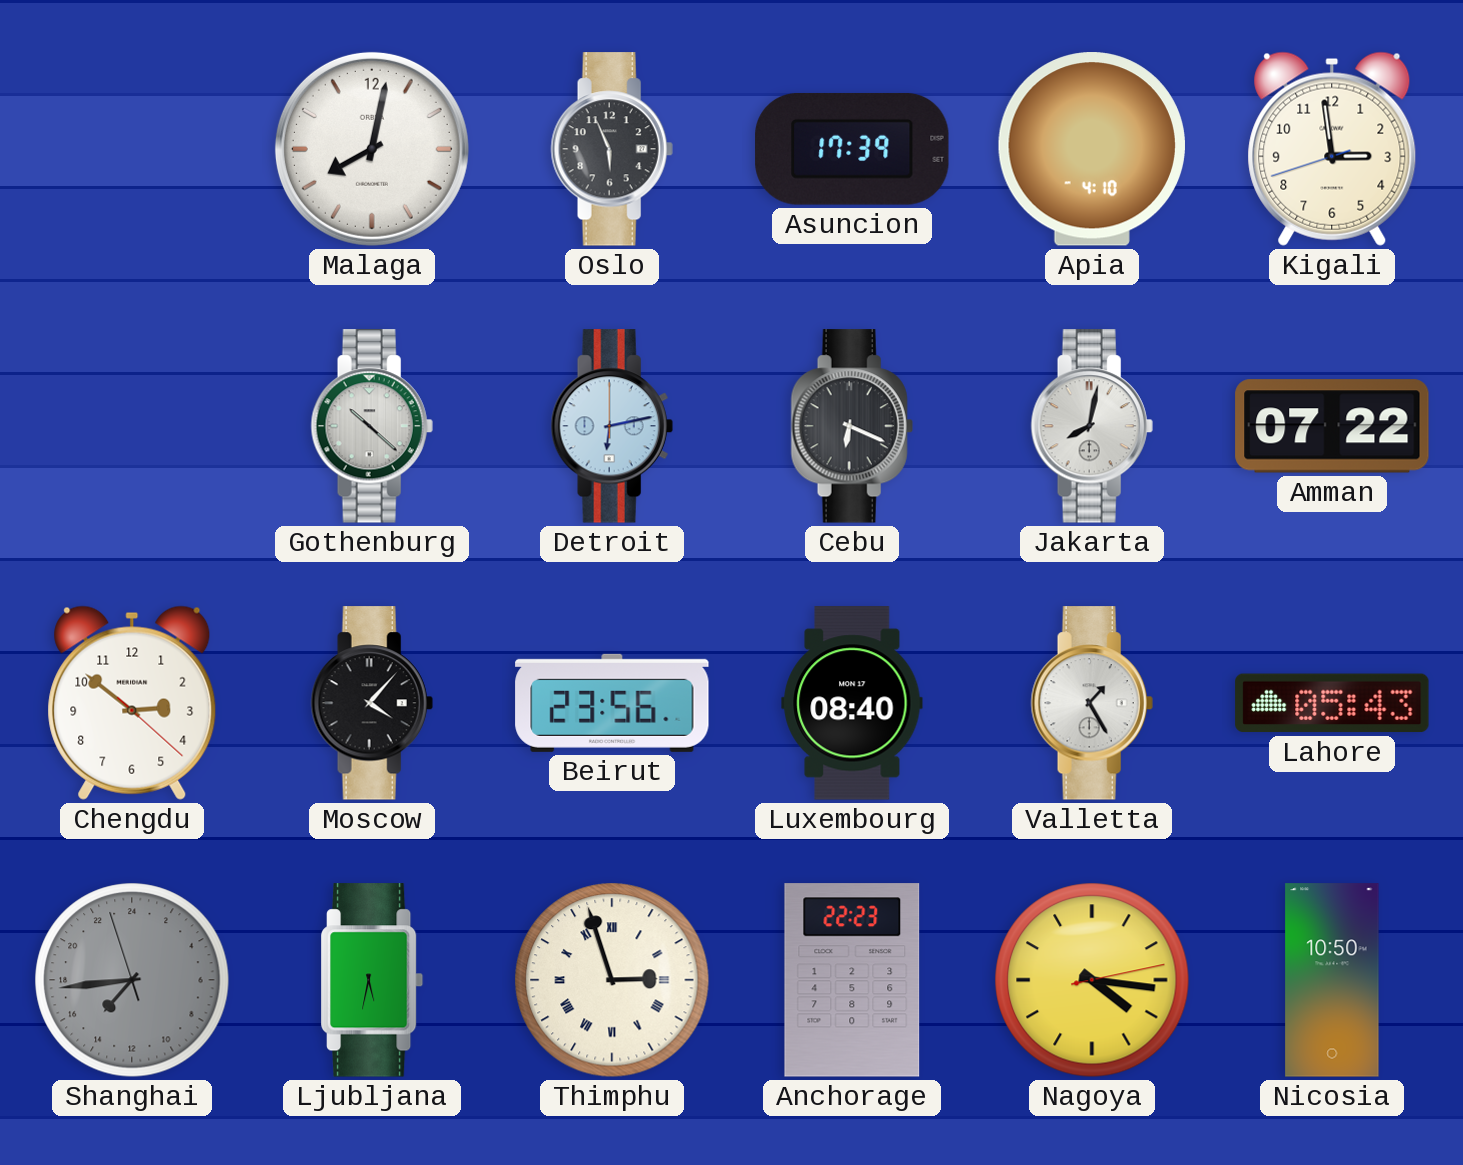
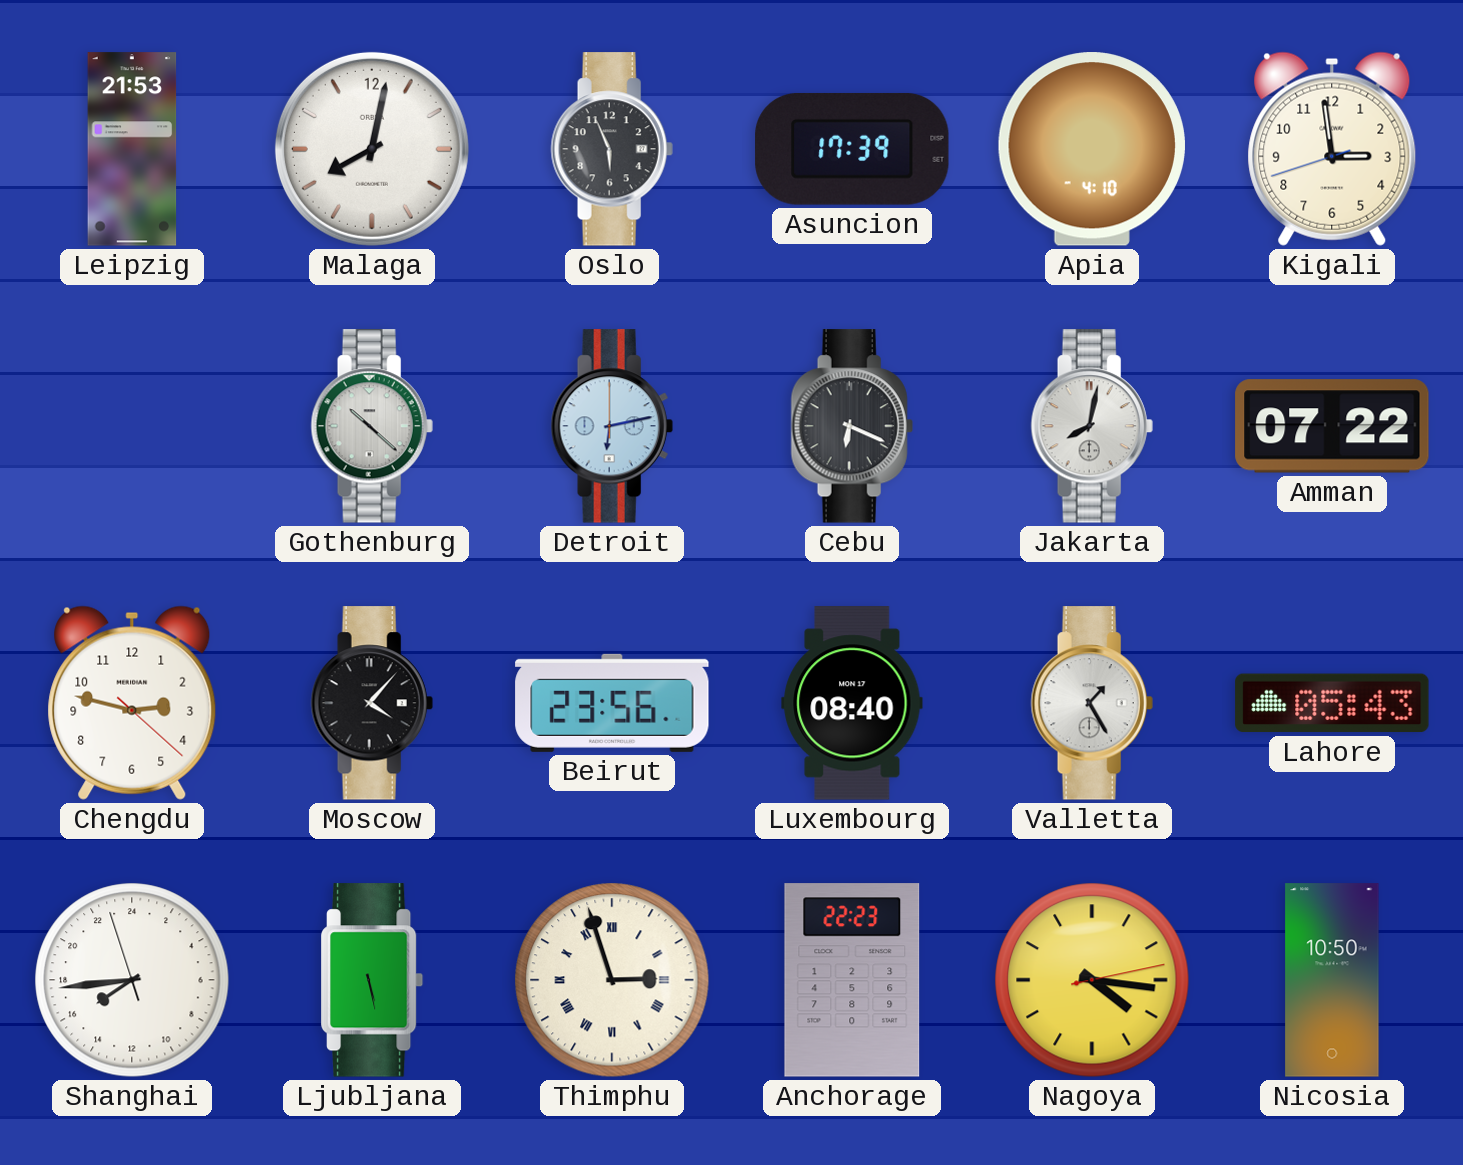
Leipzig: none -> 21:53 (132, 149)
Chengdu: 2:51 -> 2:47 (132, 703)
Shanghai: 14:43 -> 15:43 (132, 980)
Shanghai dial: grey -> white (132, 980)
Ljubljana: 5:32 -> 5:28 (373, 980)
